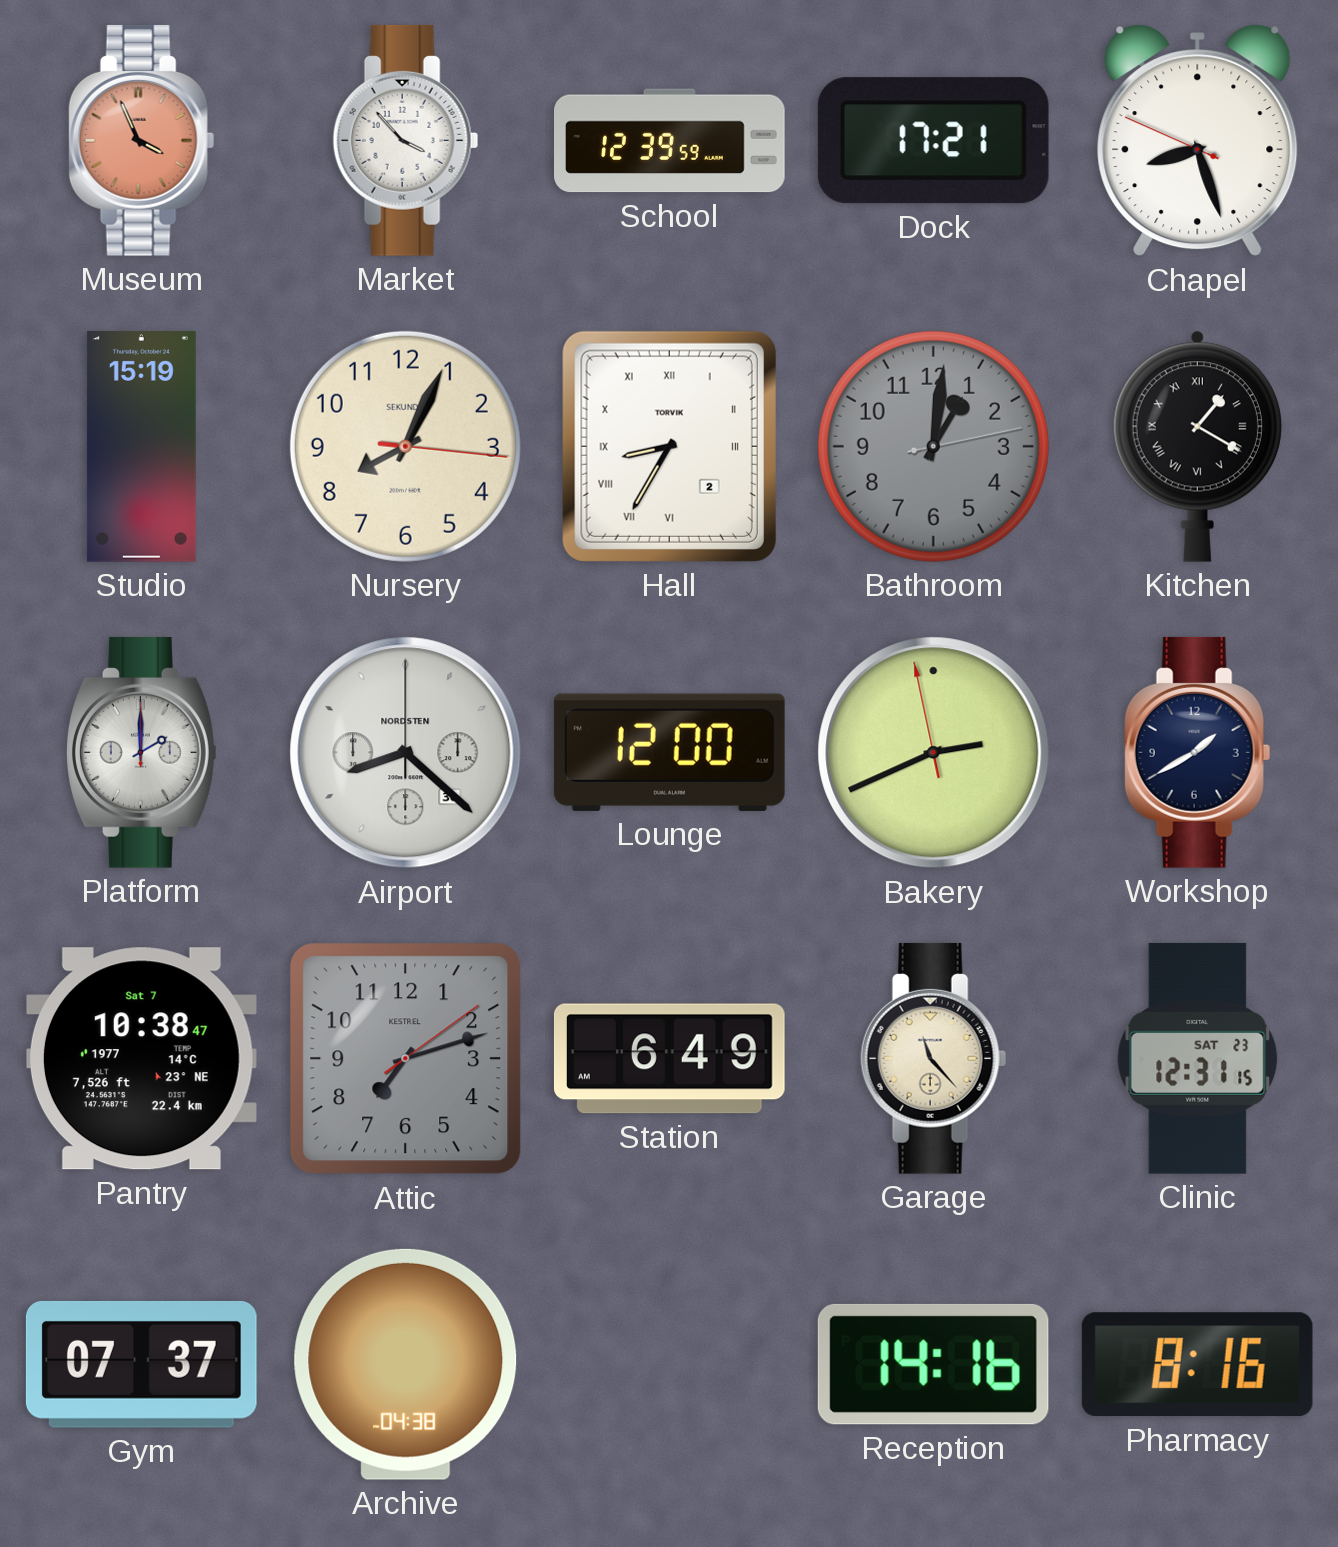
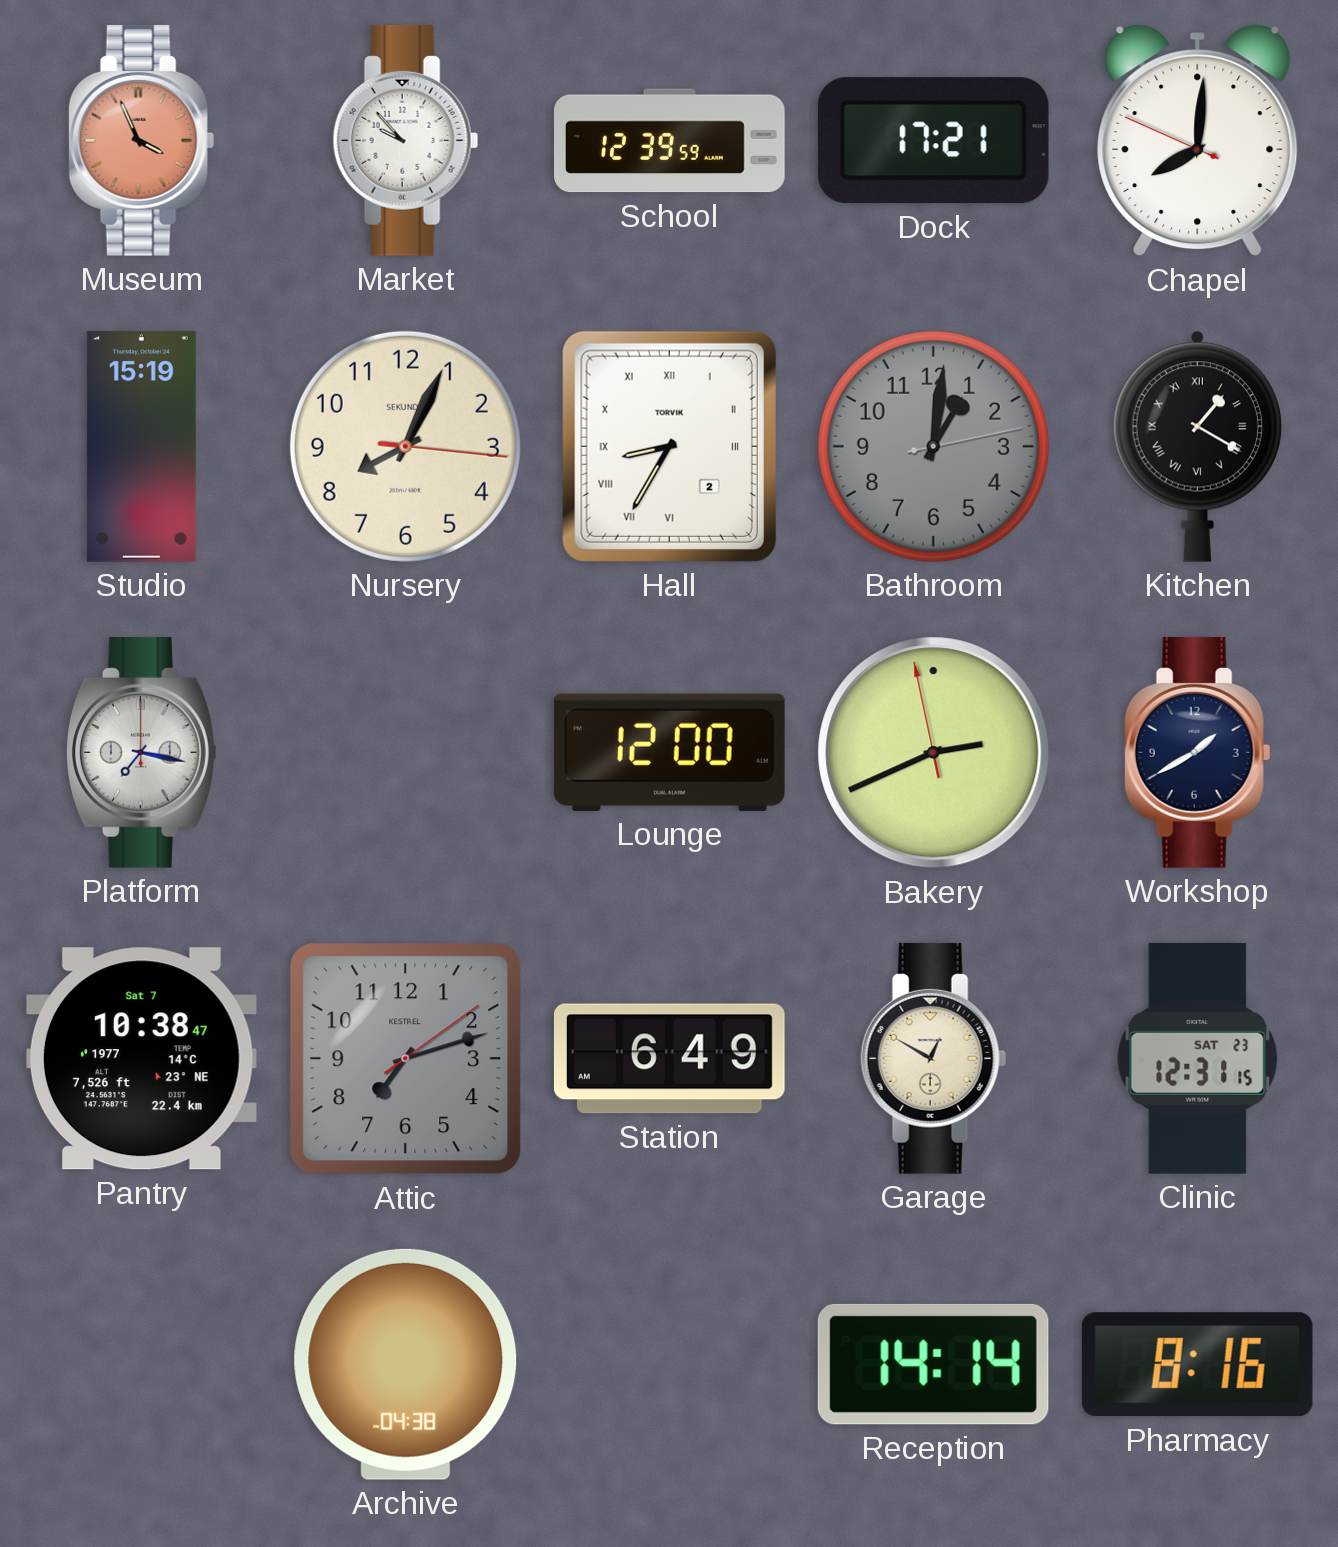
Market: 3:53 -> 9:53 (406, 140)
Chapel: 8:26 -> 8:00 (1198, 141)
Platform: 2:00 -> 7:17 (141, 752)
Airport: 8:22 -> none (406, 753)
Garage: 11:23 -> 12:50 (934, 1058)
Gym: 07:37 -> none (141, 1364)
Reception: 14:16 -> 14:14 (933, 1364)
